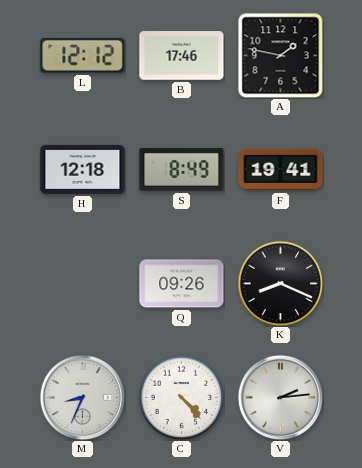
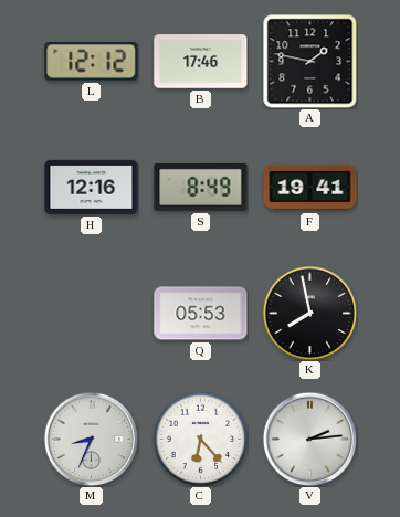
H: 12:18 -> 12:16 (92, 187)
Q: 09:26 -> 05:53 (201, 314)
K: 8:19 -> 7:58 (309, 313)
C: 4:23 -> 6:23 (200, 439)
